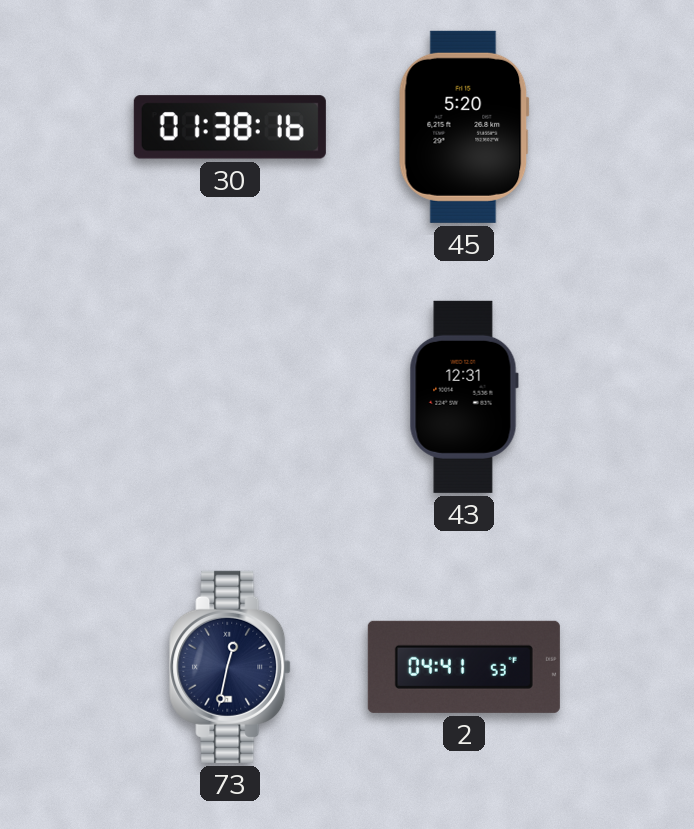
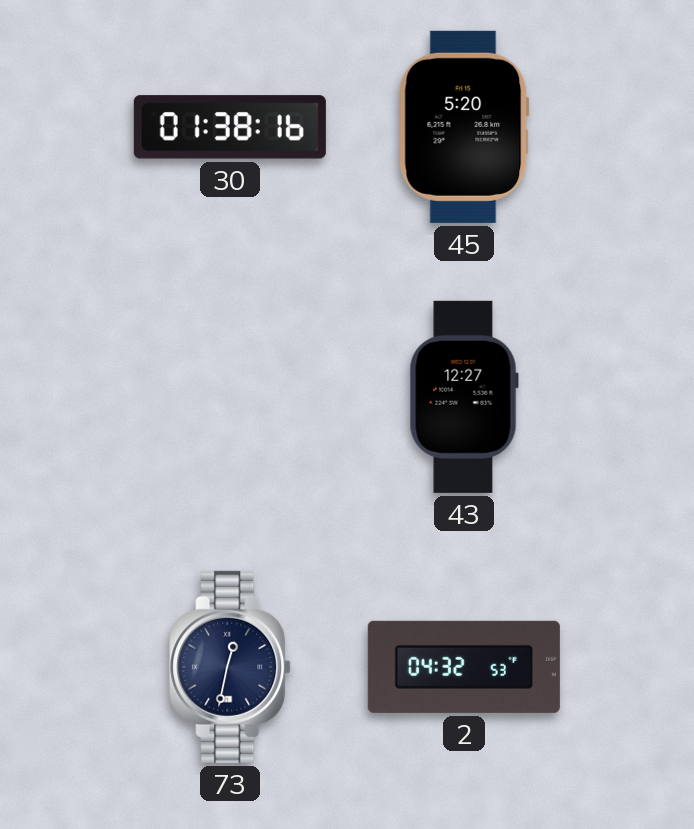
43: 12:31 -> 12:27 (464, 397)
2: 04:41 -> 04:32 (464, 667)
